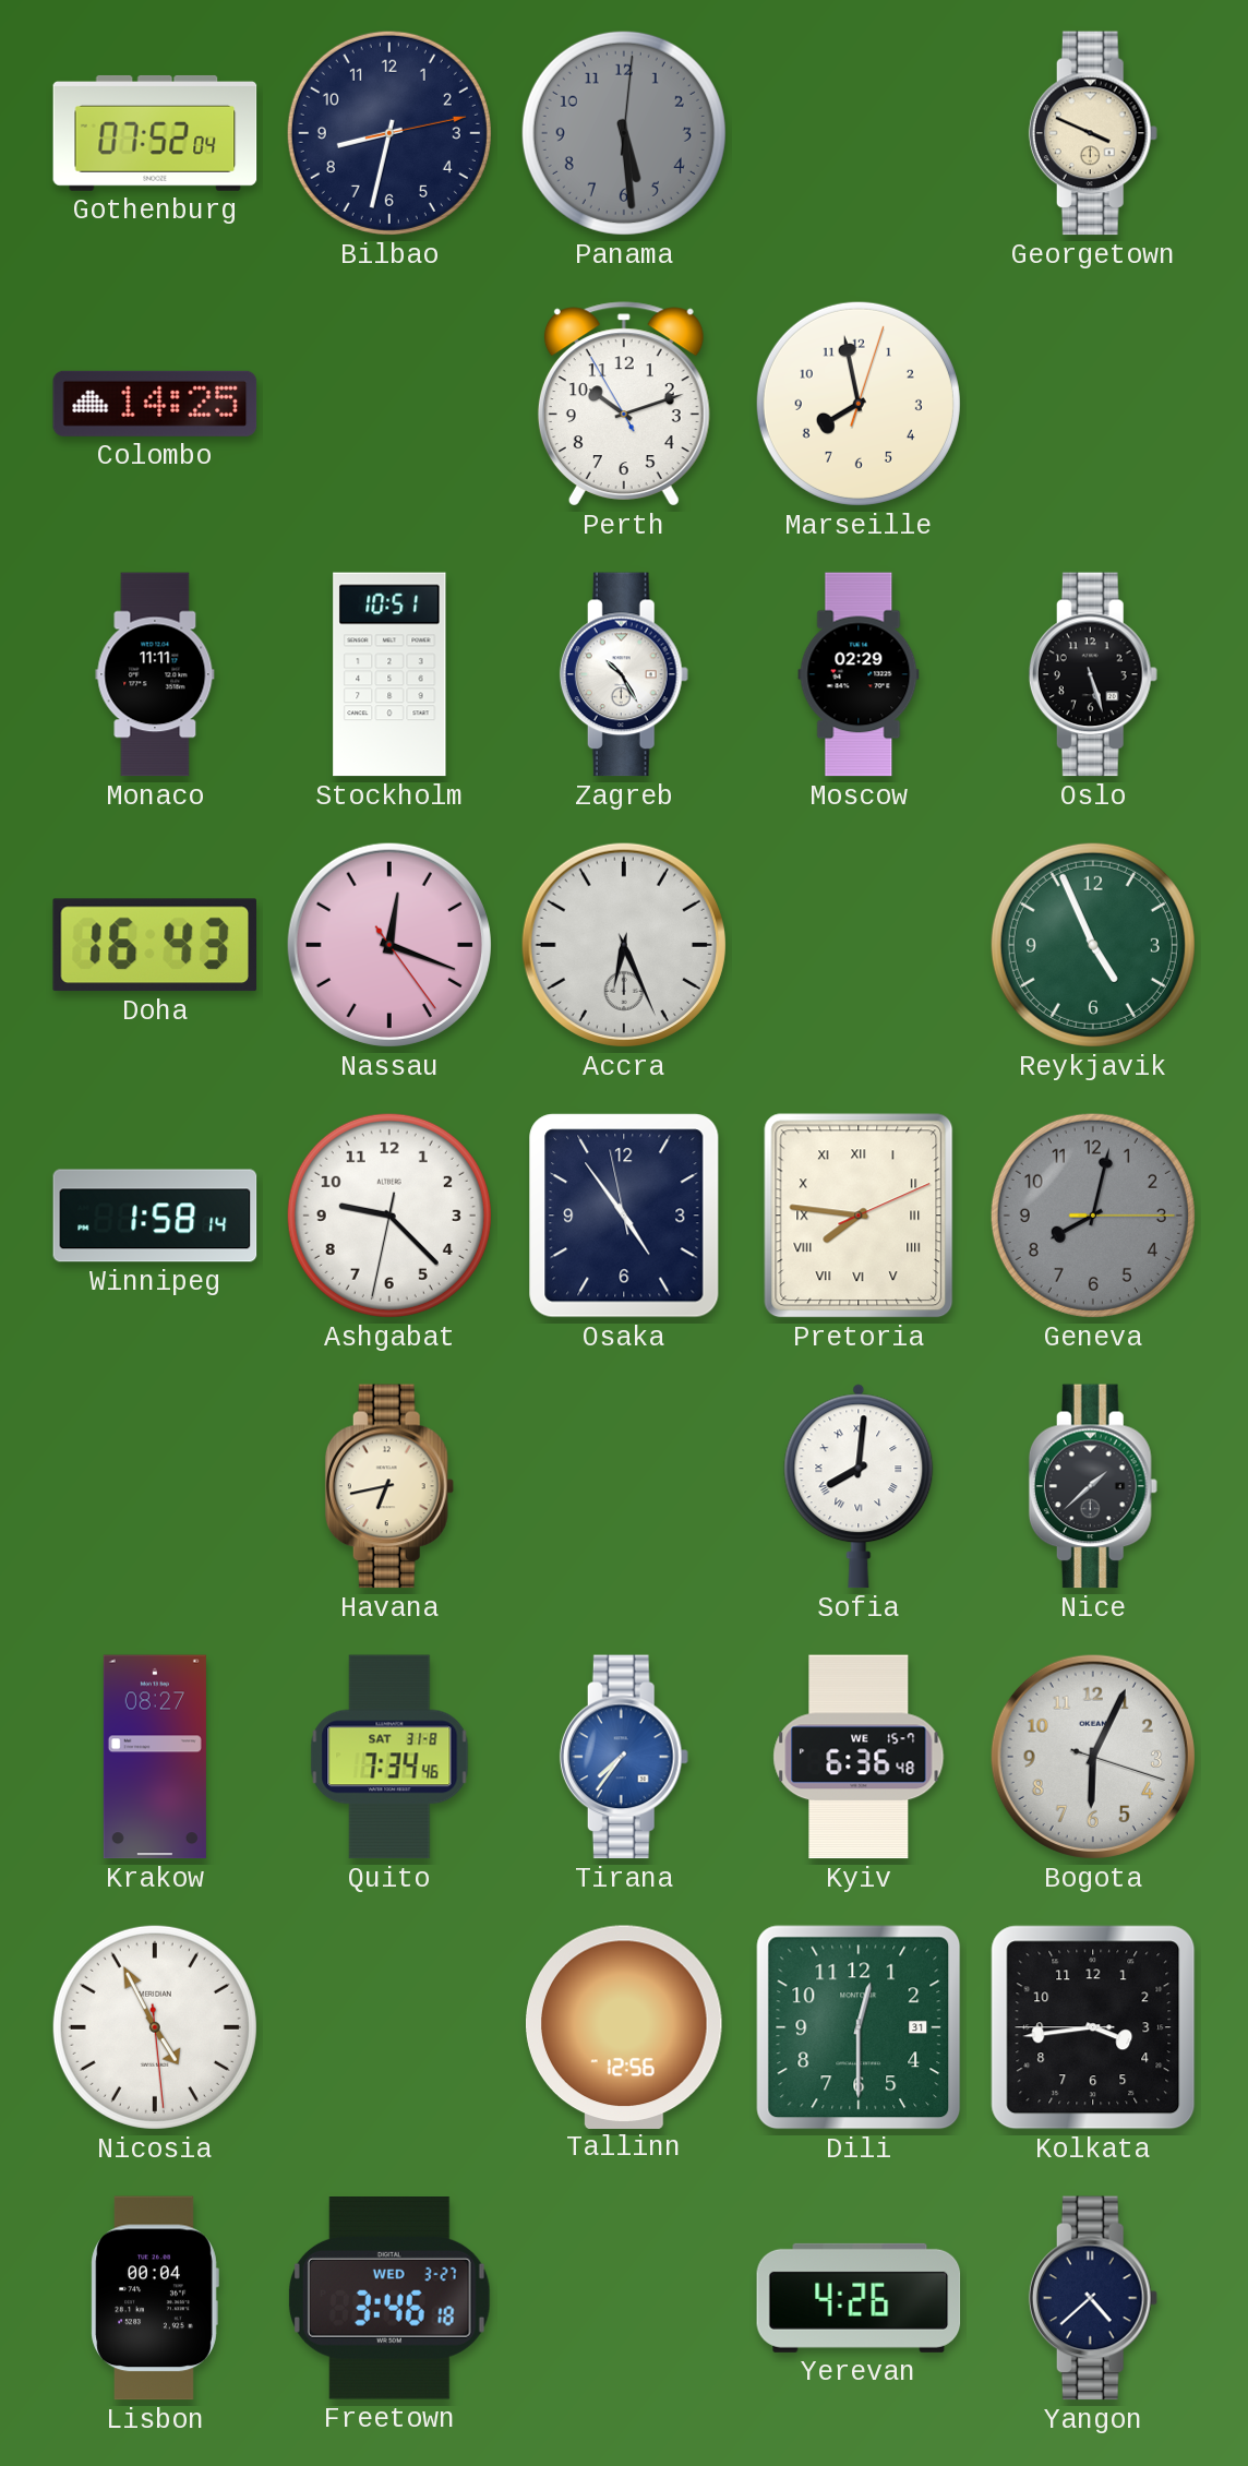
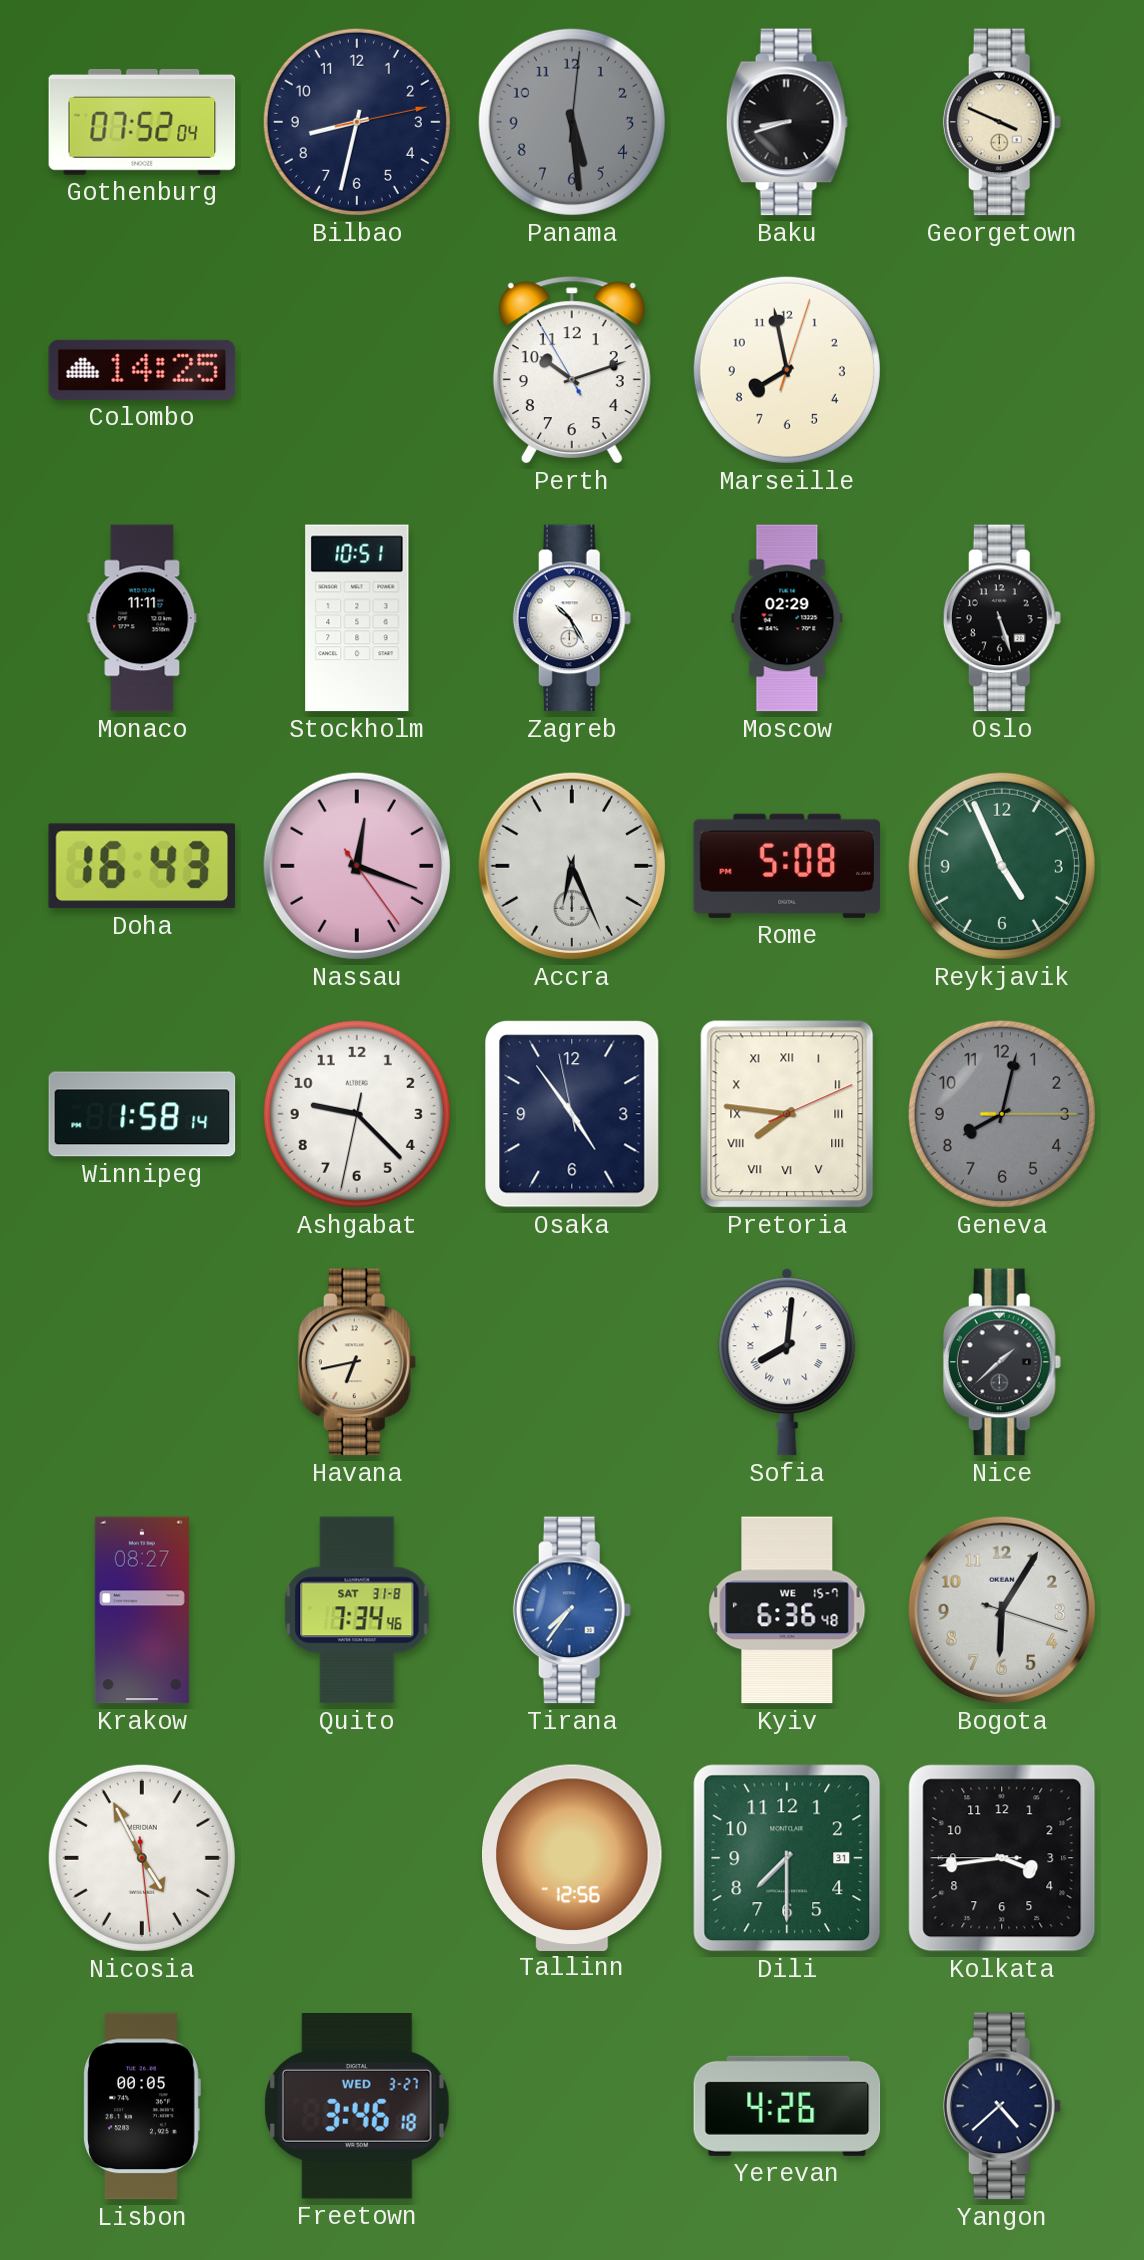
Baku: none -> 8:42 (787, 122)
Rome: none -> 5:08 (787, 866)
Bogota: 6:04 -> 6:05 (1002, 1610)
Dili: 12:30 -> 7:30 (787, 1858)
Lisbon: 00:04 -> 00:05 (142, 2106)
